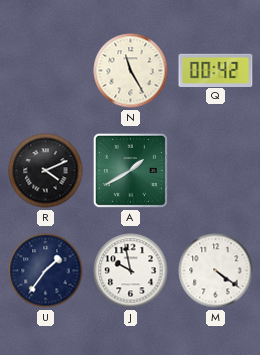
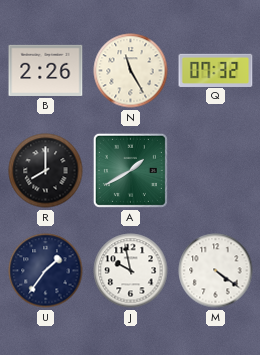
B: none -> 2:26 (46, 70)
Q: 00:42 -> 07:32 (216, 70)
R: 4:11 -> 8:00 (46, 171)
